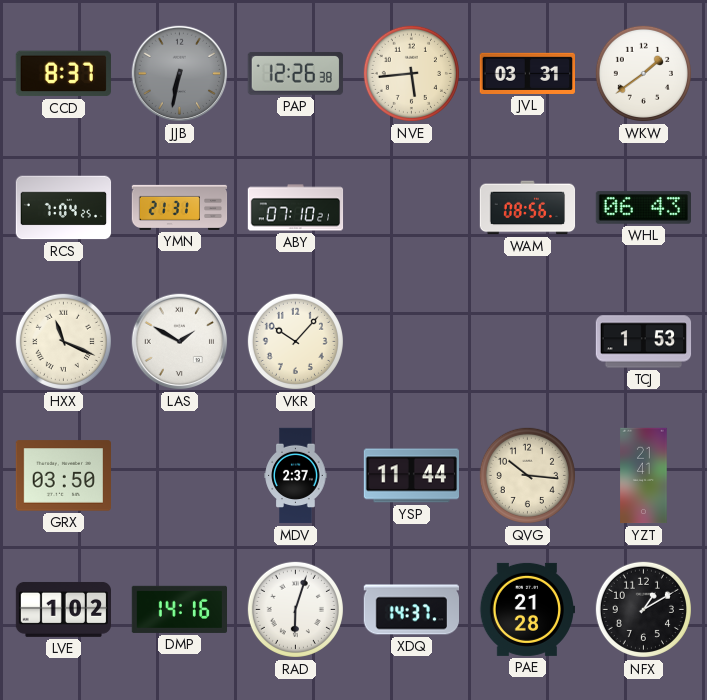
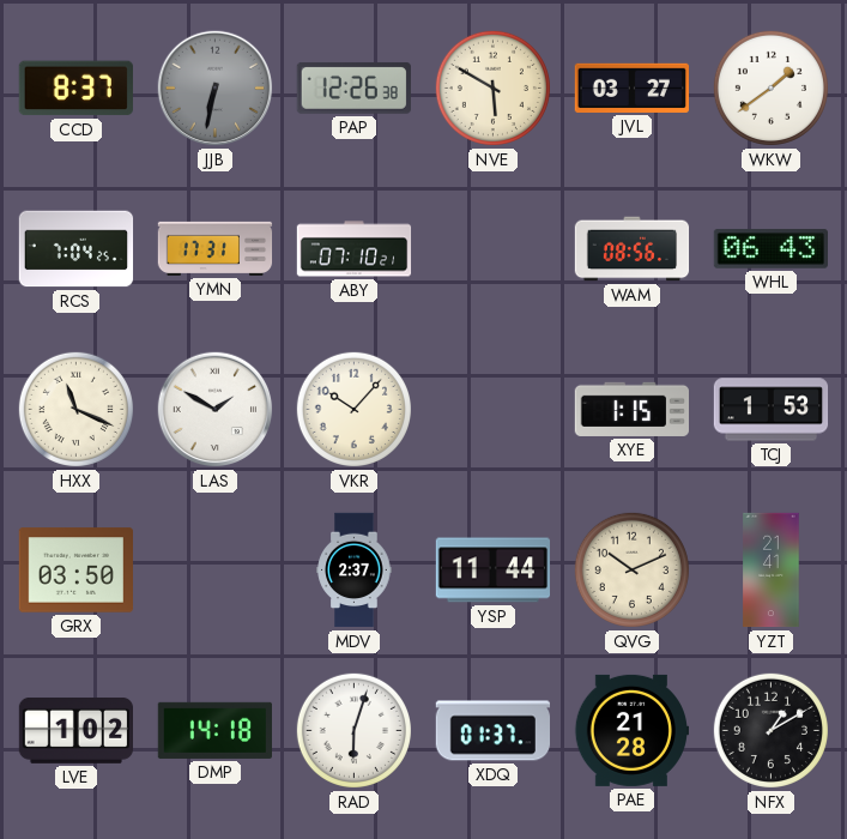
NVE: 5:44 -> 5:50 (492, 87)
JVL: 03:31 -> 03:27 (631, 87)
YMN: 21:31 -> 17:31 (216, 248)
XYE: none -> 1:15 (631, 409)
QVG: 10:16 -> 10:11 (631, 569)
DMP: 14:16 -> 14:18 (214, 730)
XDQ: 14:37 -> 01:37 (492, 731)
